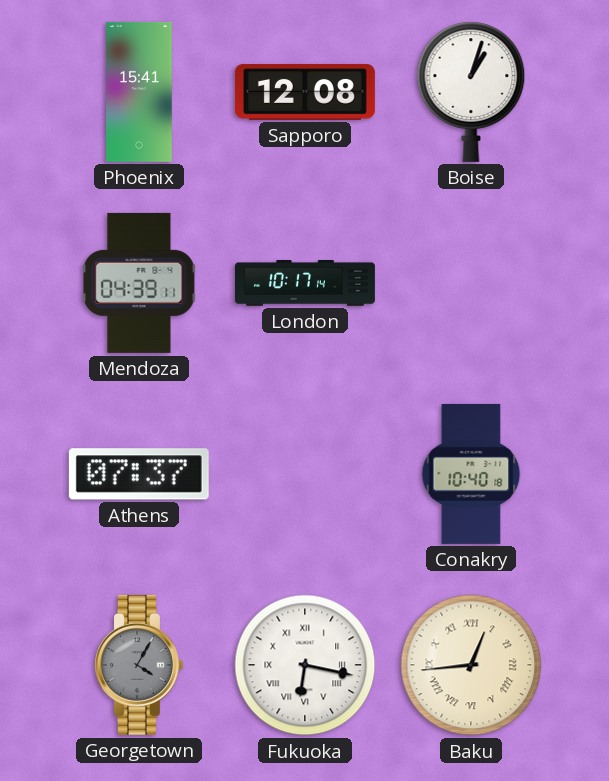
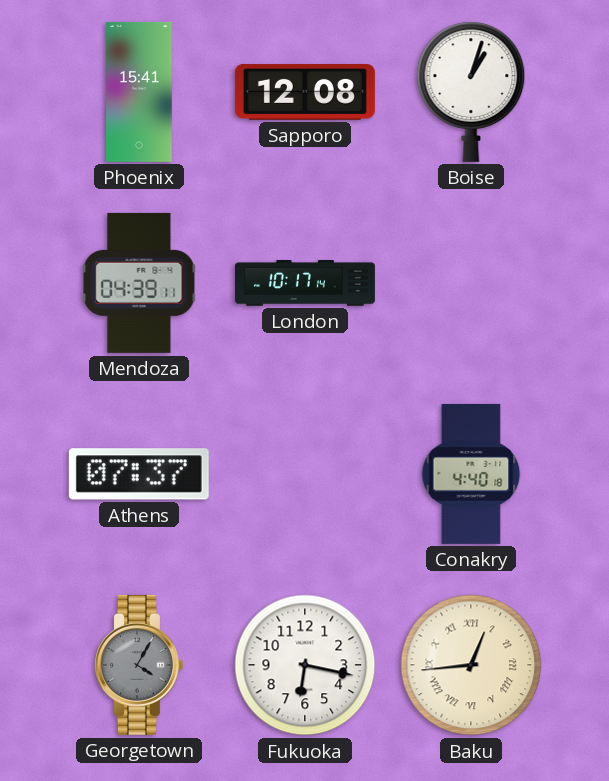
Conakry: 10:40 -> 4:40 (471, 474)
Fukuoka numerals: Roman -> Arabic (305, 665)
